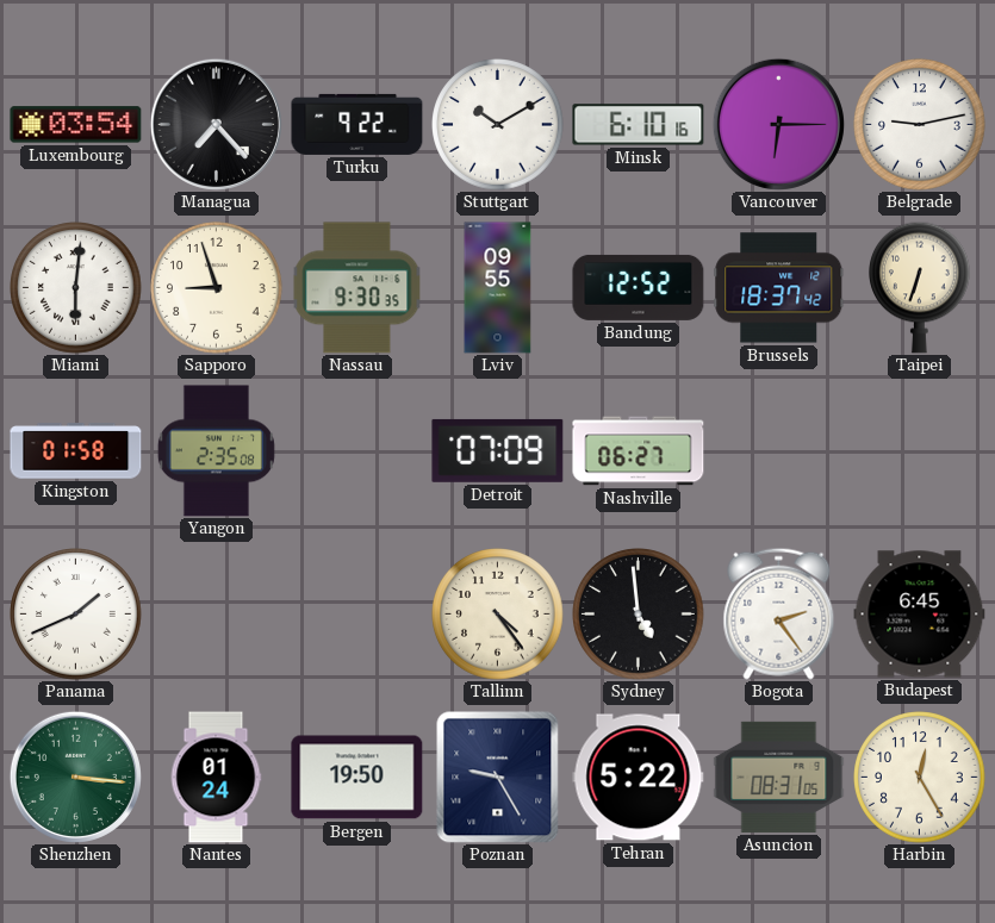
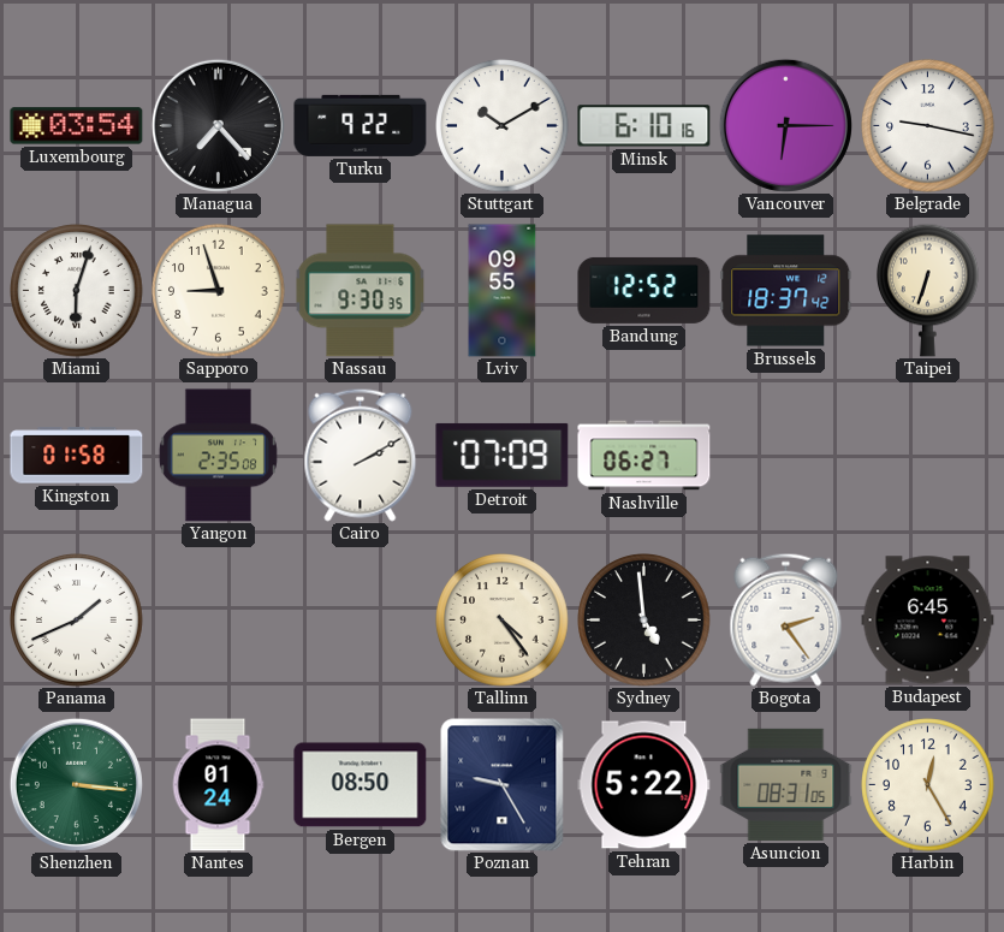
Belgrade: 9:13 -> 9:17 (928, 126)
Miami: 6:01 -> 6:03 (77, 291)
Cairo: none -> 2:10 (361, 455)
Bergen: 19:50 -> 08:50 (361, 785)
